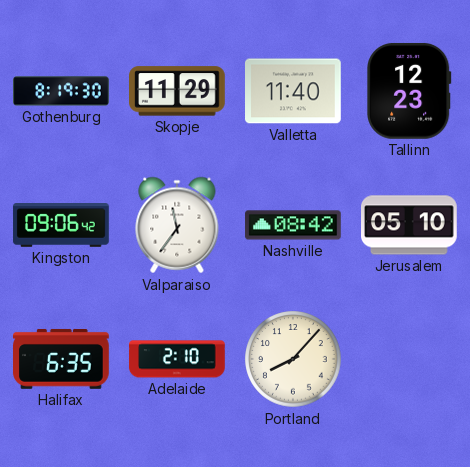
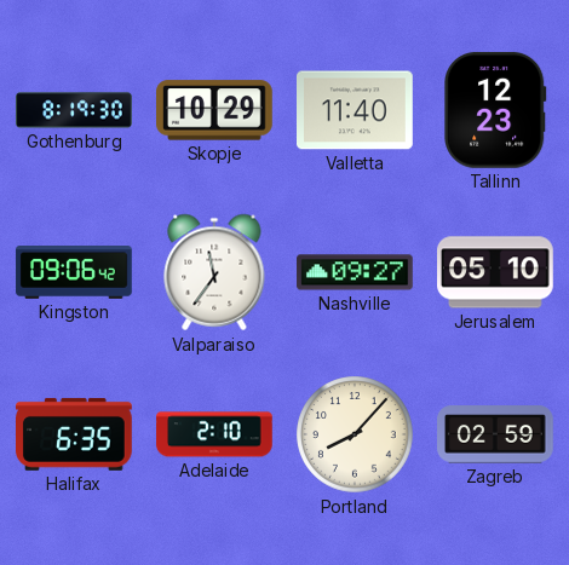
Skopje: 11:29 -> 10:29 (215, 110)
Nashville: 08:42 -> 09:27 (355, 272)
Zagreb: none -> 02:59 (495, 434)
